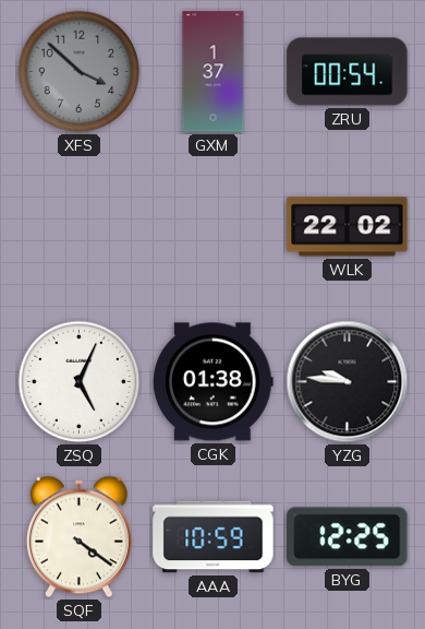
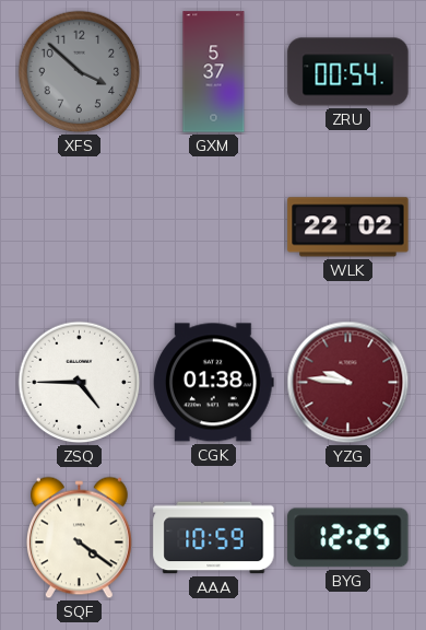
GXM: 1:37 -> 5:37 (214, 72)
ZSQ: 5:04 -> 4:45 (80, 383)
YZG dial: black -> burgundy (348, 383)
